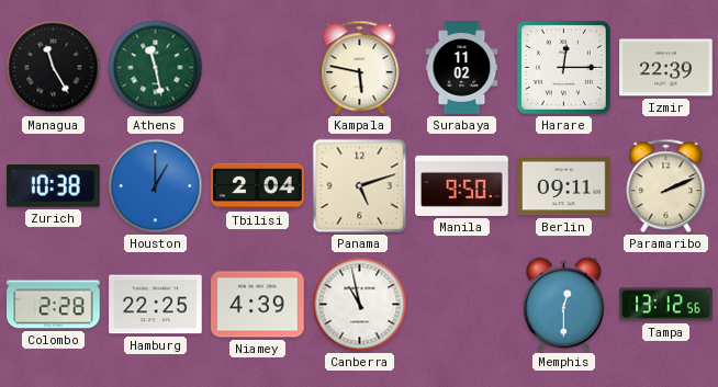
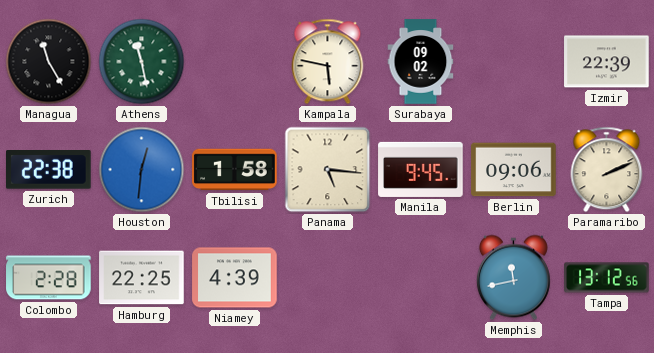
Surabaya: 11:02 -> 09:02 (421, 62)
Harare: 12:15 -> none (563, 67)
Zurich: 10:38 -> 22:38 (49, 170)
Houston: 1:00 -> 12:31 (142, 170)
Tbilisi: 2:04 -> 1:58 (235, 170)
Panama: 5:12 -> 5:16 (328, 170)
Manila: 9:50 -> 9:45 (421, 169)
Berlin: 09:11 -> 09:06 (514, 170)
Canberra: 10:58 -> none (360, 305)
Memphis: 12:30 -> 11:43 (513, 278)
